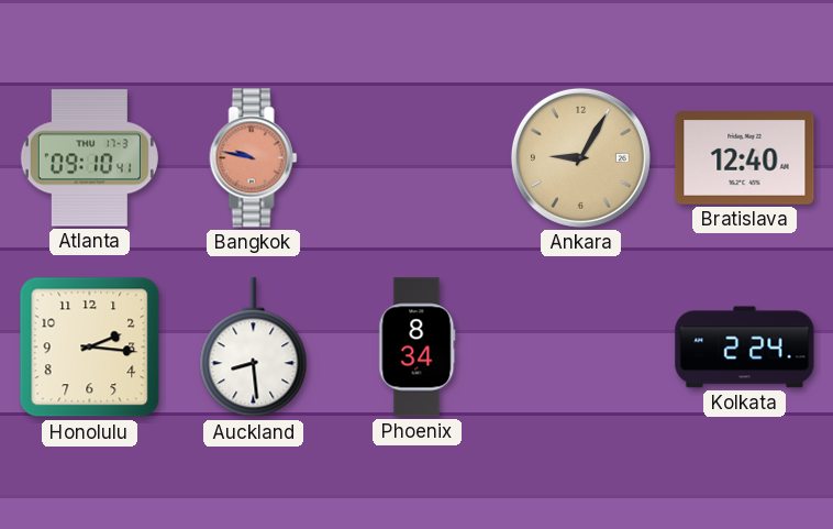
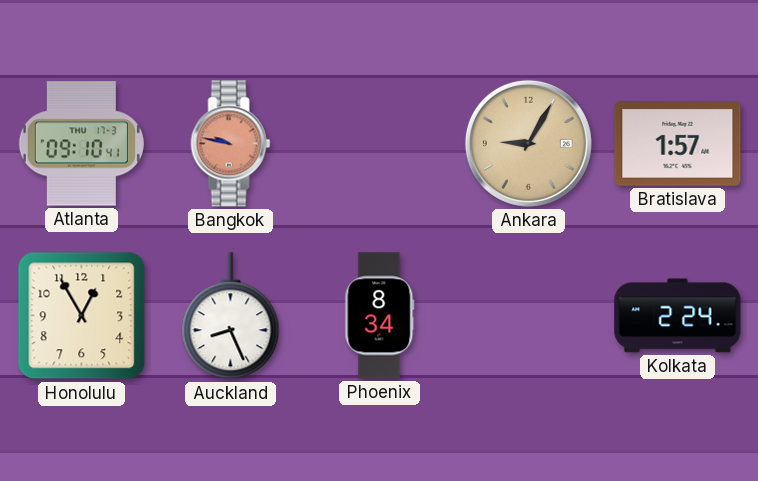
Bratislava: 12:40 -> 1:57 (678, 144)
Honolulu: 2:16 -> 12:55 (82, 316)
Auckland: 8:29 -> 8:26 (231, 316)
